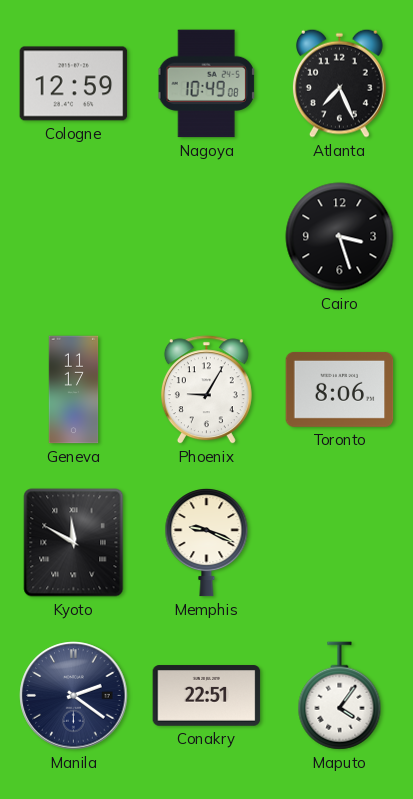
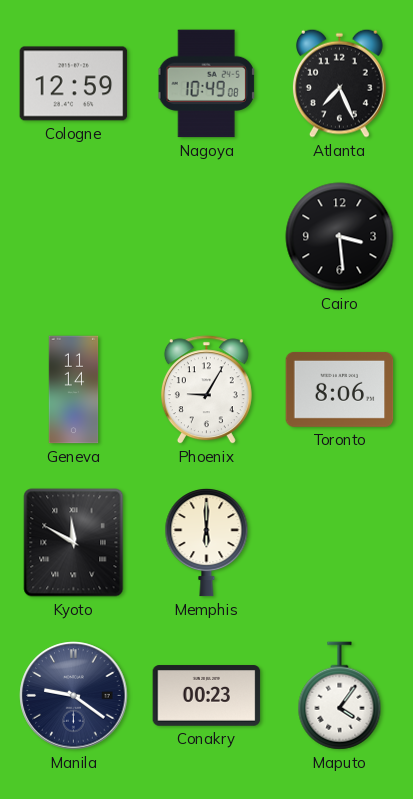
Cairo: 3:27 -> 3:29 (340, 237)
Geneva: 11:17 -> 11:14 (74, 390)
Memphis: 9:19 -> 6:00 (207, 543)
Manila: 2:21 -> 9:21 (74, 696)
Conakry: 22:51 -> 00:23 (207, 696)
